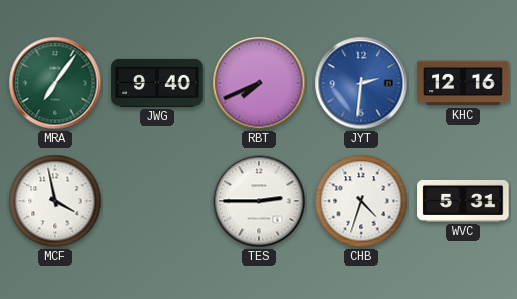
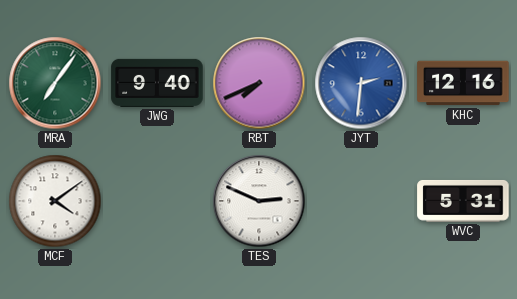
MCF: 3:58 -> 4:09 (55, 201)
TES: 2:45 -> 2:49 (259, 201)
CHB: 4:33 -> none (361, 201)
